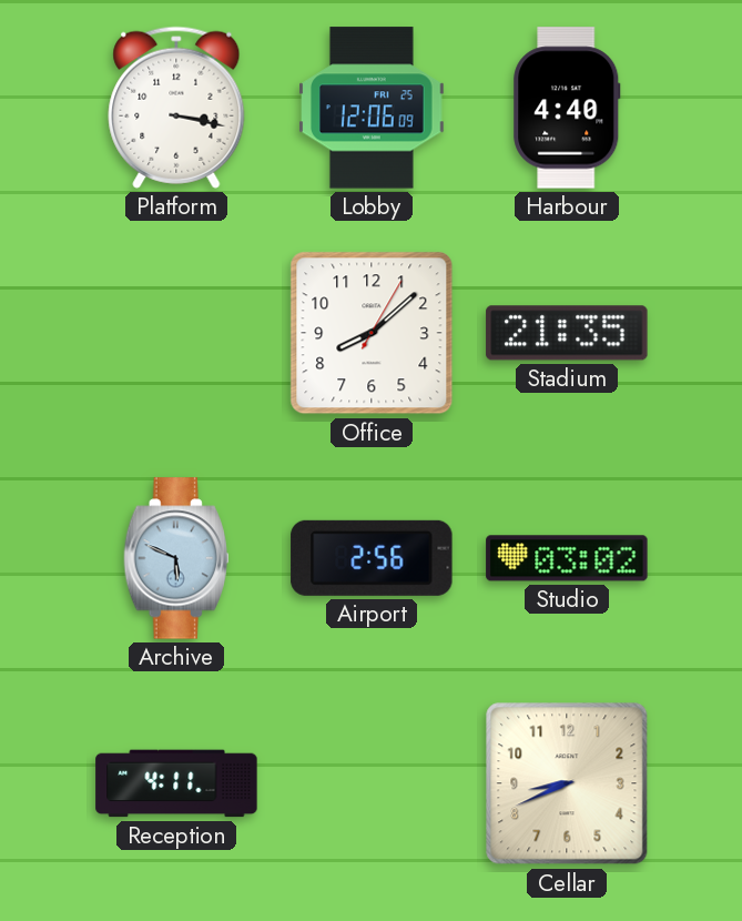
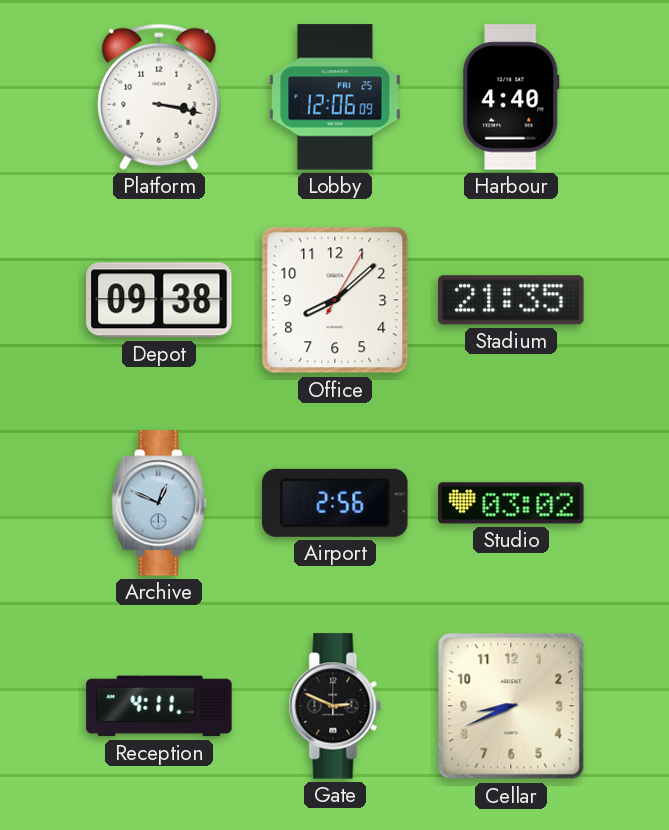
Depot: none -> 09:38 (159, 300)
Archive: 5:49 -> 12:49 (159, 503)
Gate: none -> 2:49 (335, 706)
